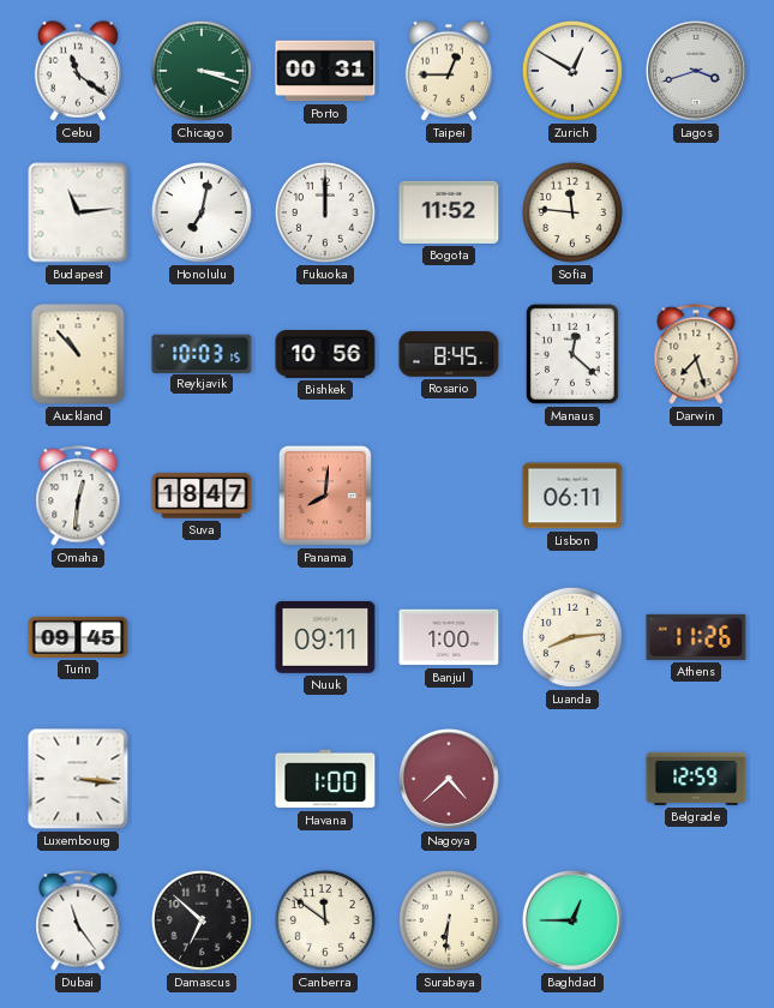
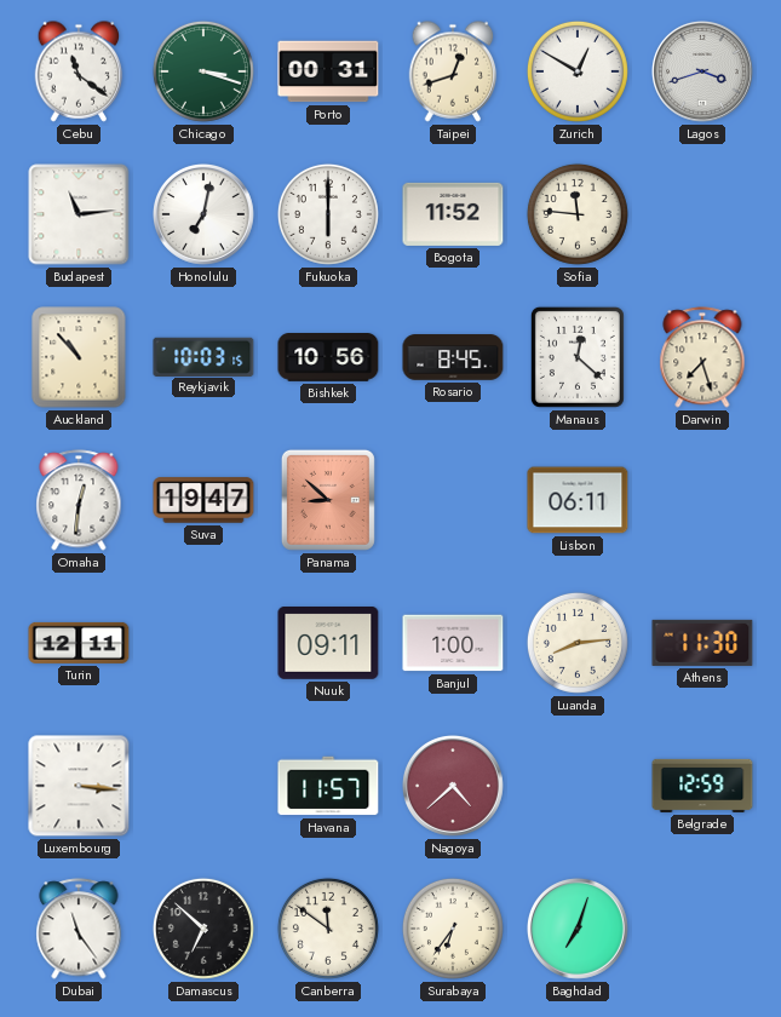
Taipei: 12:45 -> 12:42 (453, 71)
Fukuoka: 12:00 -> 6:00 (328, 214)
Suva: 18:47 -> 19:47 (203, 500)
Panama: 8:01 -> 8:52 (328, 500)
Turin: 09:45 -> 12:11 (79, 643)
Athens: 11:26 -> 11:30 (702, 643)
Havana: 1:00 -> 11:57 (328, 786)
Surabaya: 6:31 -> 6:36 (453, 929)
Baghdad: 12:45 -> 7:03 (579, 930)
